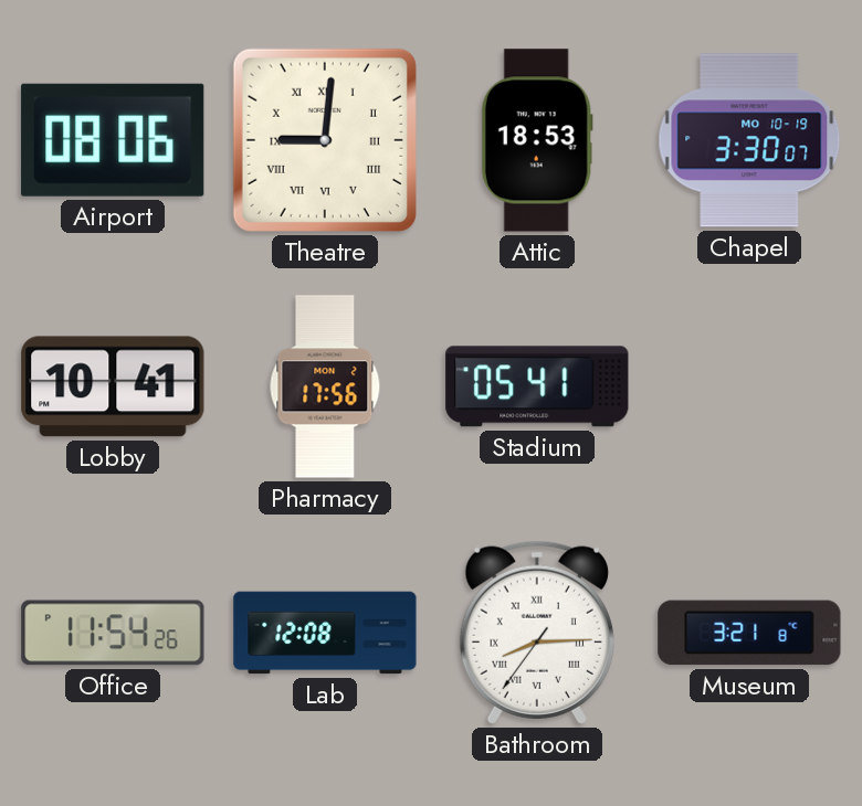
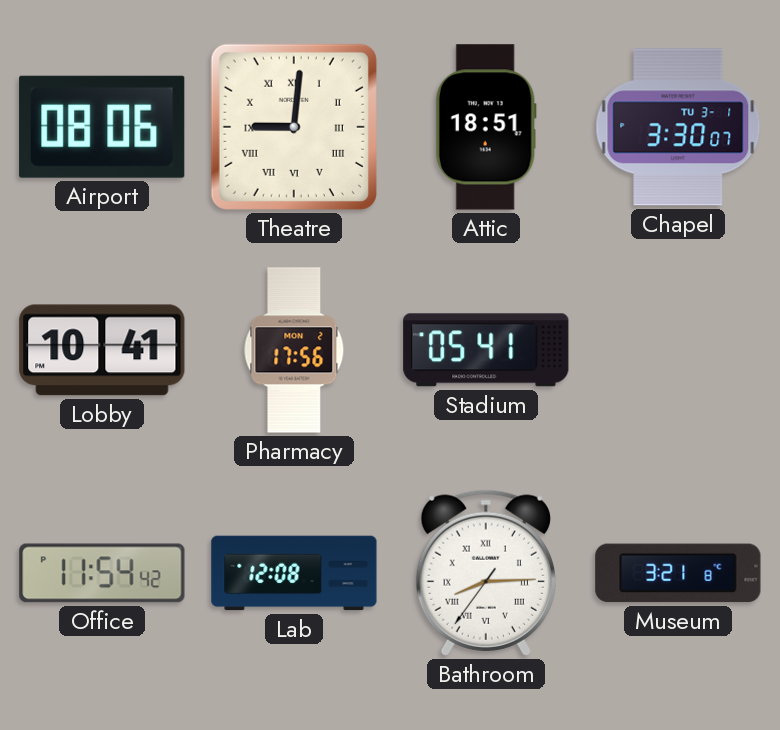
Attic: 18:53 -> 18:51 (486, 127)
Chapel date: MO 10-19 -> TU 3-1 (678, 127)
Office: 11:54:26 PM -> 11:54:42 PM (102, 573)
